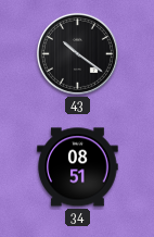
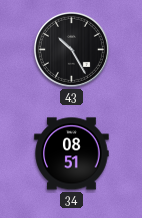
43: 10:21 -> 10:25 (71, 49)
